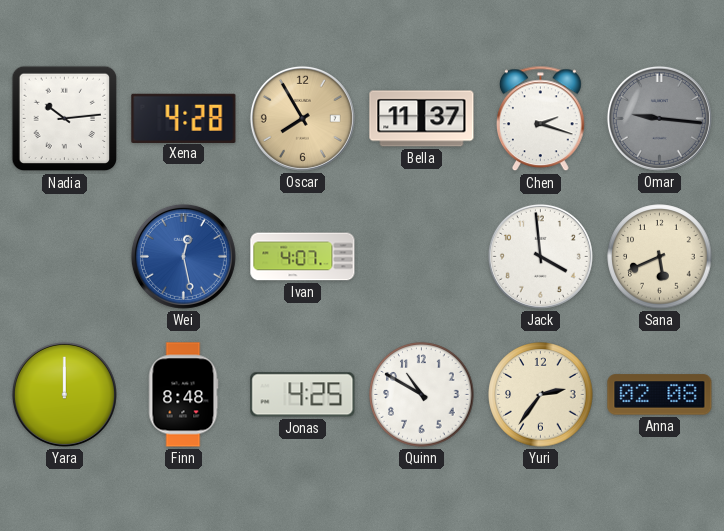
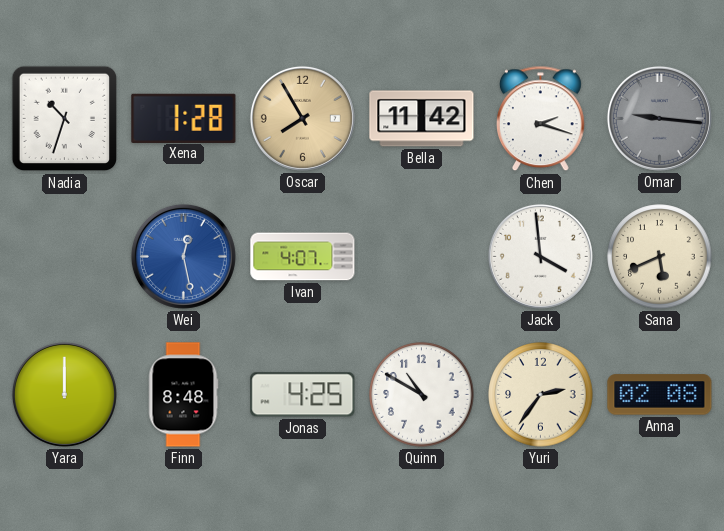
Nadia: 10:14 -> 10:33 (65, 119)
Xena: 4:28 -> 1:28 (184, 118)
Bella: 11:37 -> 11:42 (422, 119)
